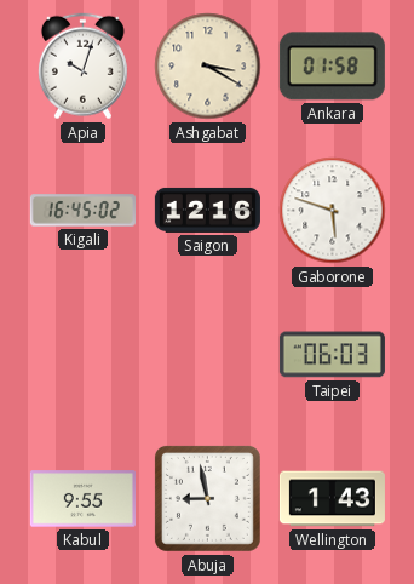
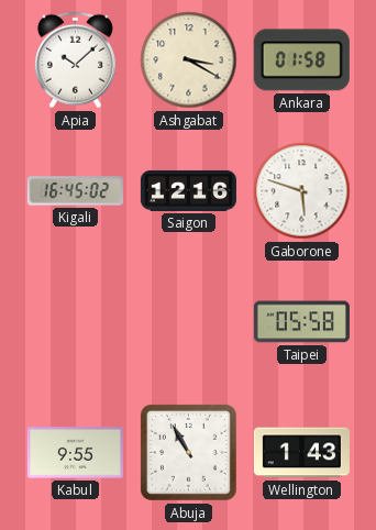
Apia: 10:03 -> 10:08 (75, 60)
Taipei: 06:03 -> 05:58 (301, 322)
Abuja: 8:58 -> 10:55 (188, 452)
